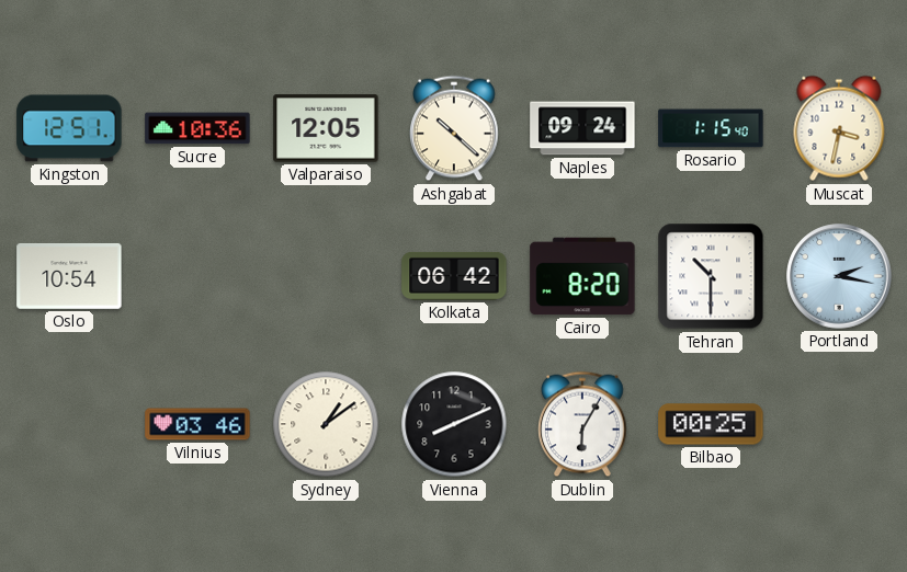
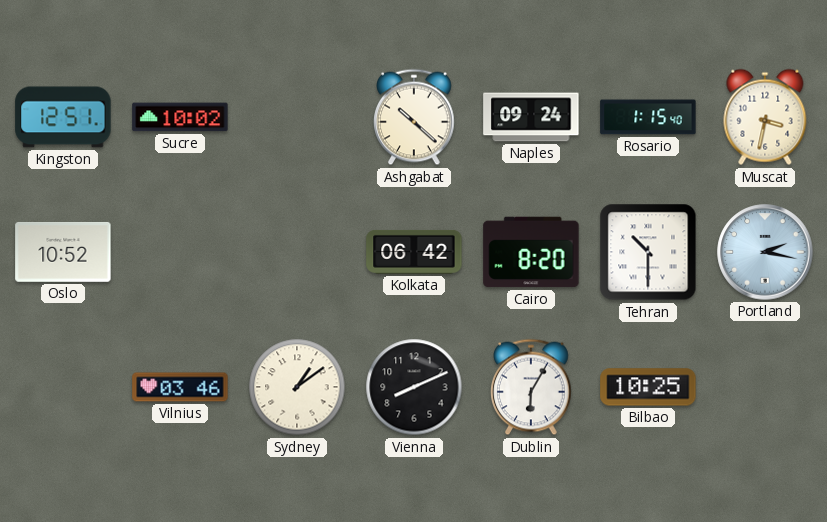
Sucre: 10:36 -> 10:02 (180, 117)
Valparaiso: 12:05 -> none (326, 128)
Oslo: 10:54 -> 10:52 (63, 252)
Bilbao: 00:25 -> 10:25 (648, 387)
